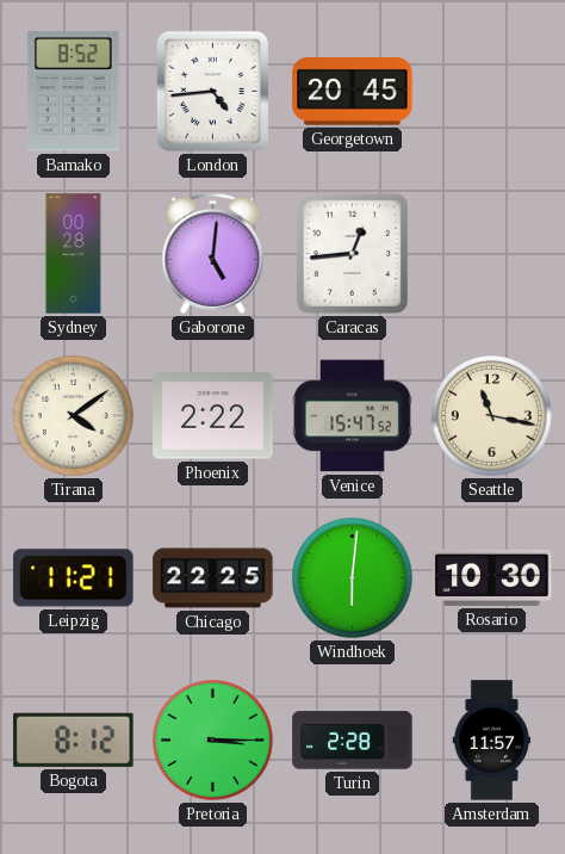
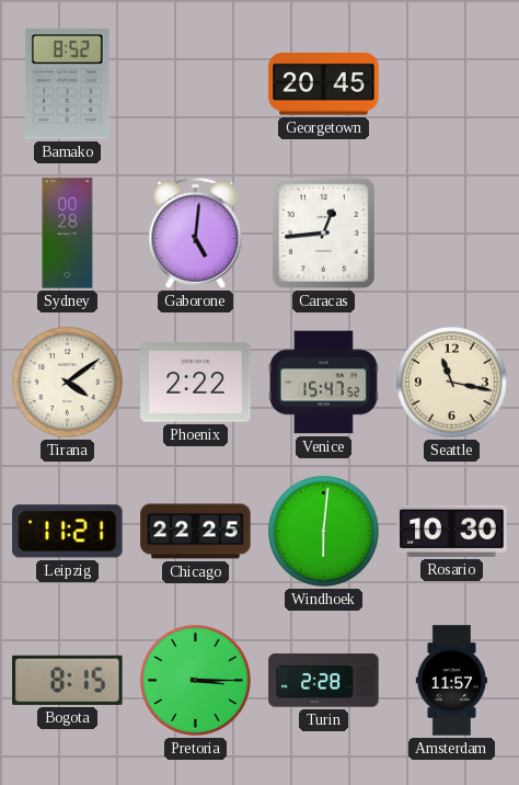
London: 4:44 -> none (212, 91)
Bogota: 8:12 -> 8:15 (68, 680)
